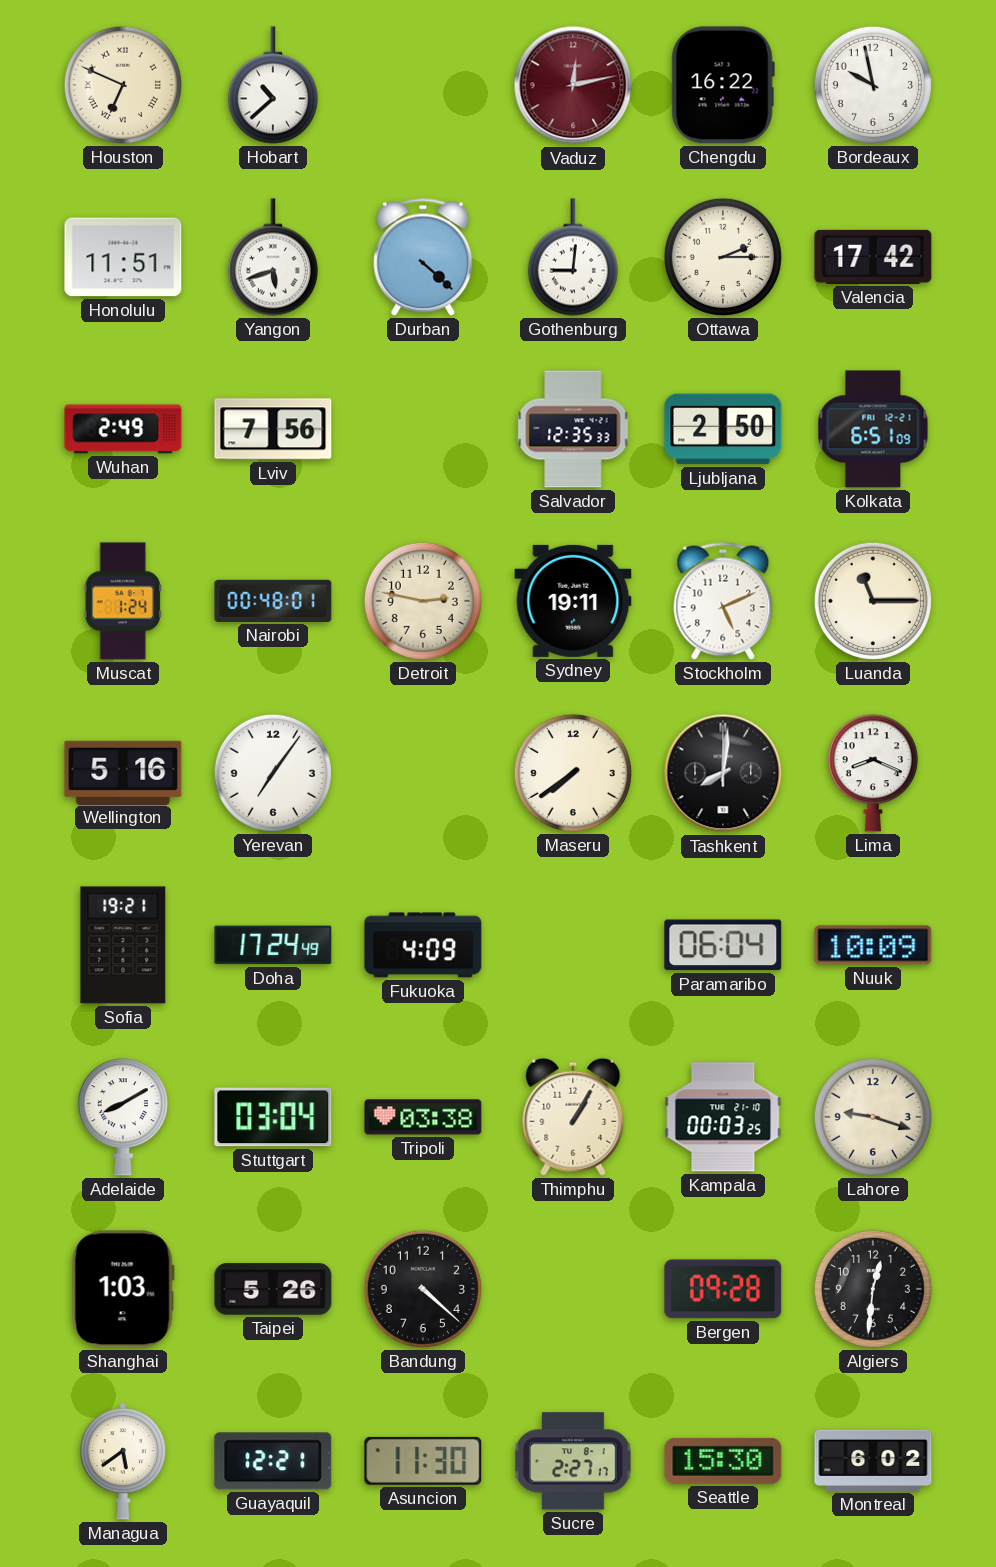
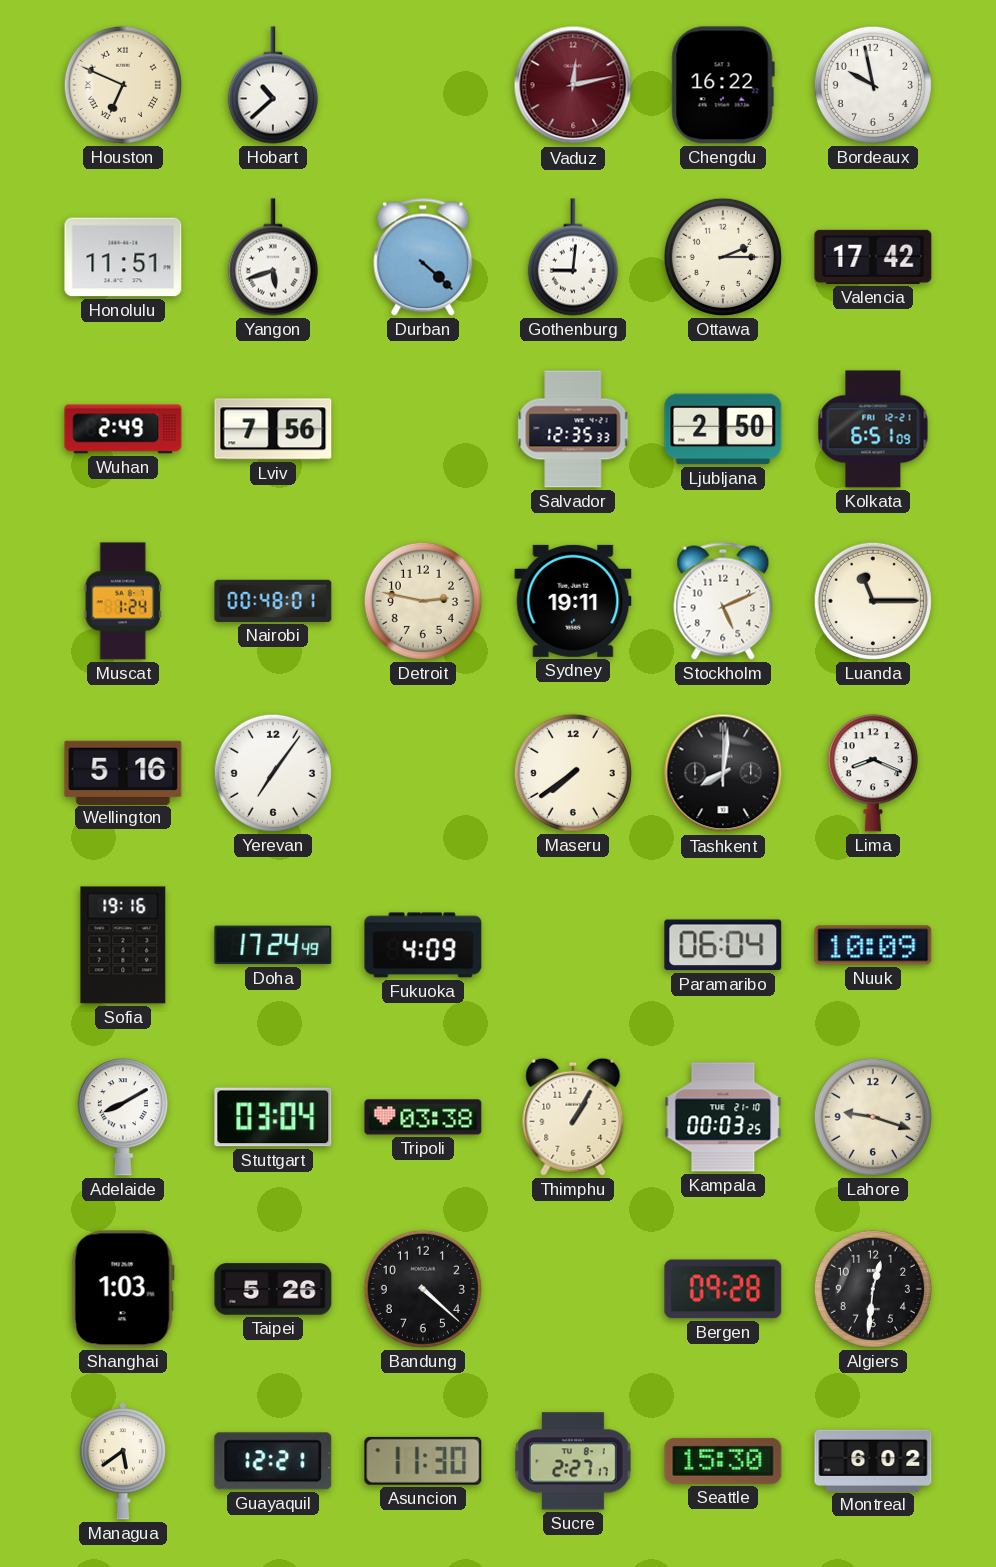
Sofia: 19:21 -> 19:16 (123, 945)
